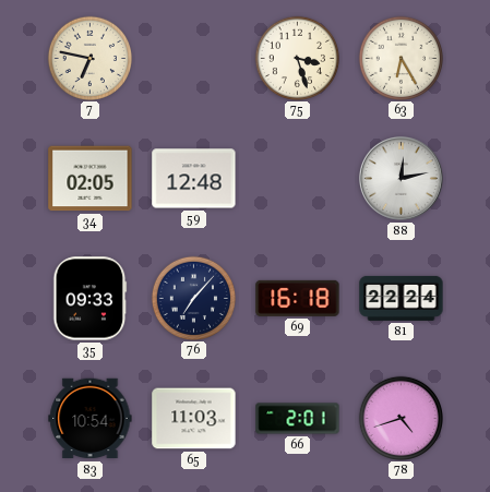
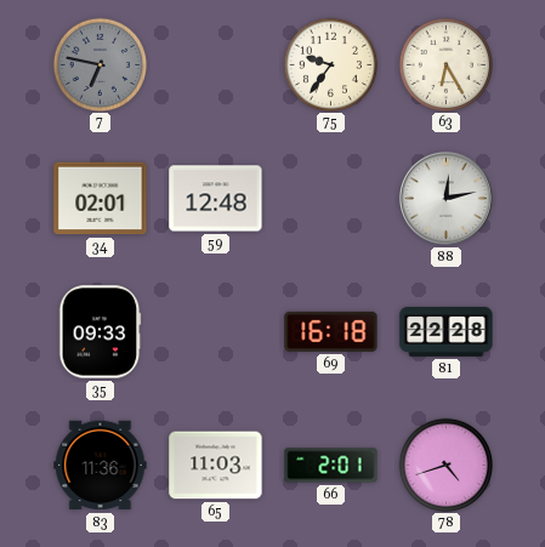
7 dial: cream -> grey (100, 64)
75: 3:27 -> 9:36 (330, 64)
34: 02:05 -> 02:01 (101, 199)
76: 7:07 -> none (193, 298)
81: 22:24 -> 22:28 (447, 331)
83: 10:54 -> 11:36 (101, 466)
